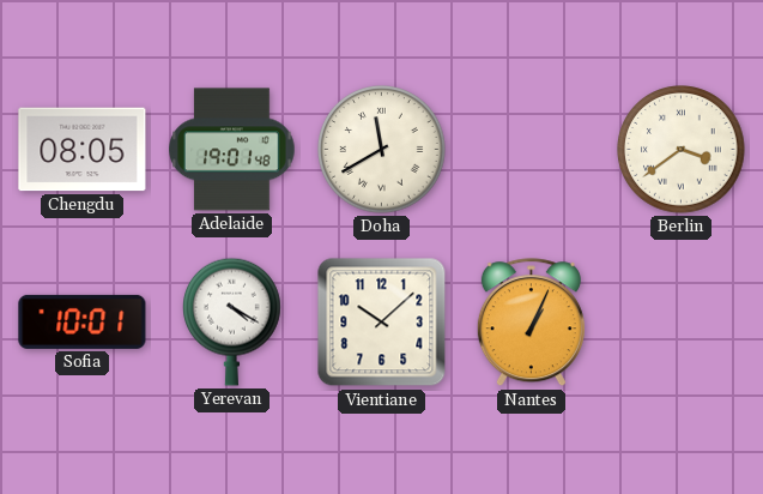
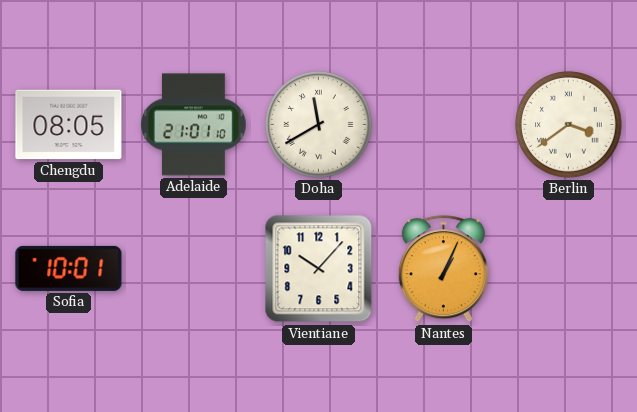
Adelaide: 19:01 -> 21:01 (194, 125)
Yerevan: 4:20 -> none (232, 321)
Vientiane: 10:08 -> 10:07 (319, 269)
